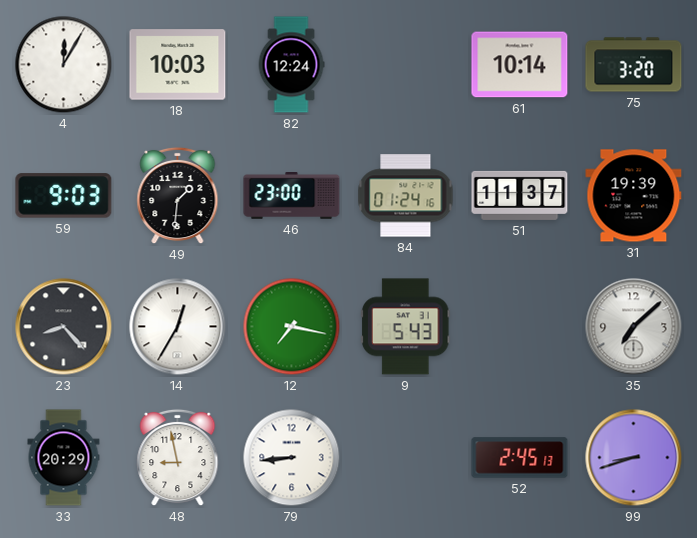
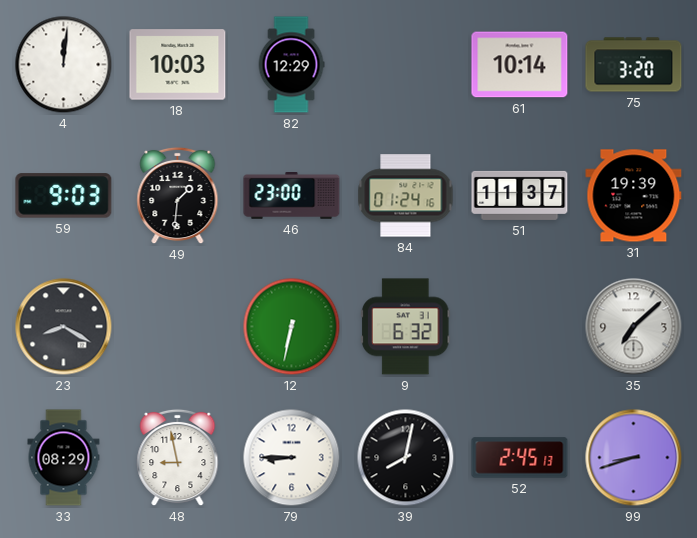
4: 12:05 -> 12:01 (64, 65)
82: 12:24 -> 12:29 (291, 65)
23: 8:23 -> 8:20 (64, 327)
14: 12:35 -> none (178, 327)
12: 7:17 -> 6:32 (292, 327)
9: 5:43 -> 6:32 (406, 327)
33: 20:29 -> 08:29 (64, 458)
79: 8:44 -> 8:45 (292, 458)
39: none -> 8:02 (406, 458)
